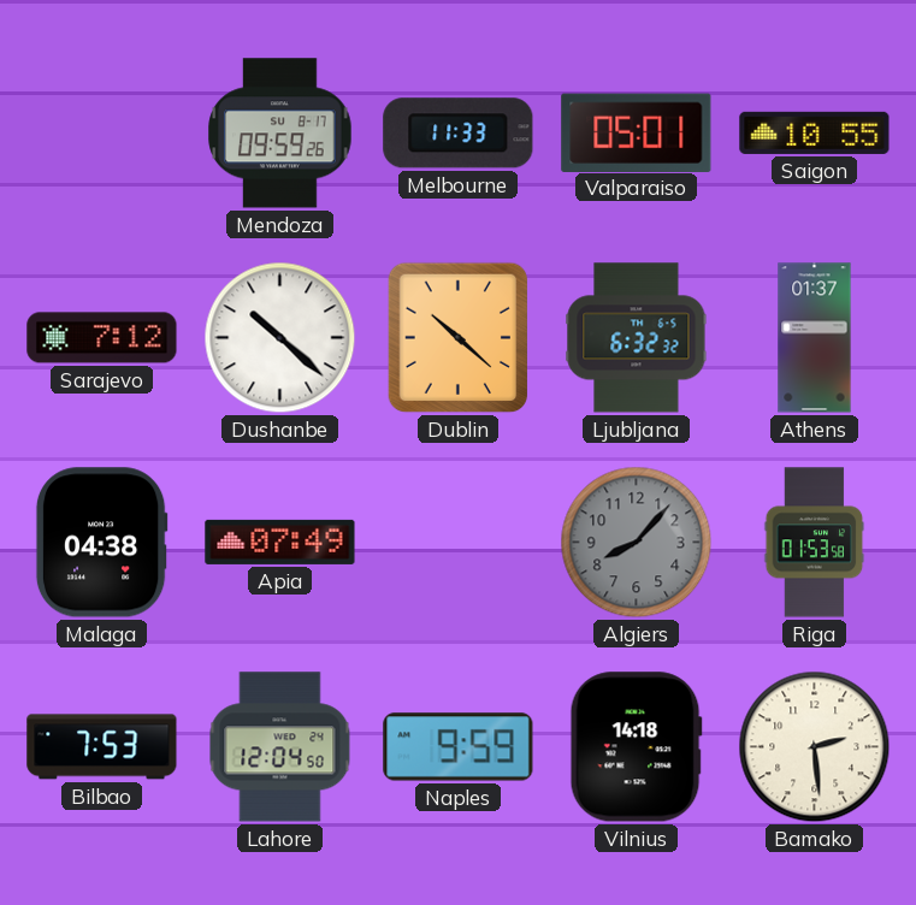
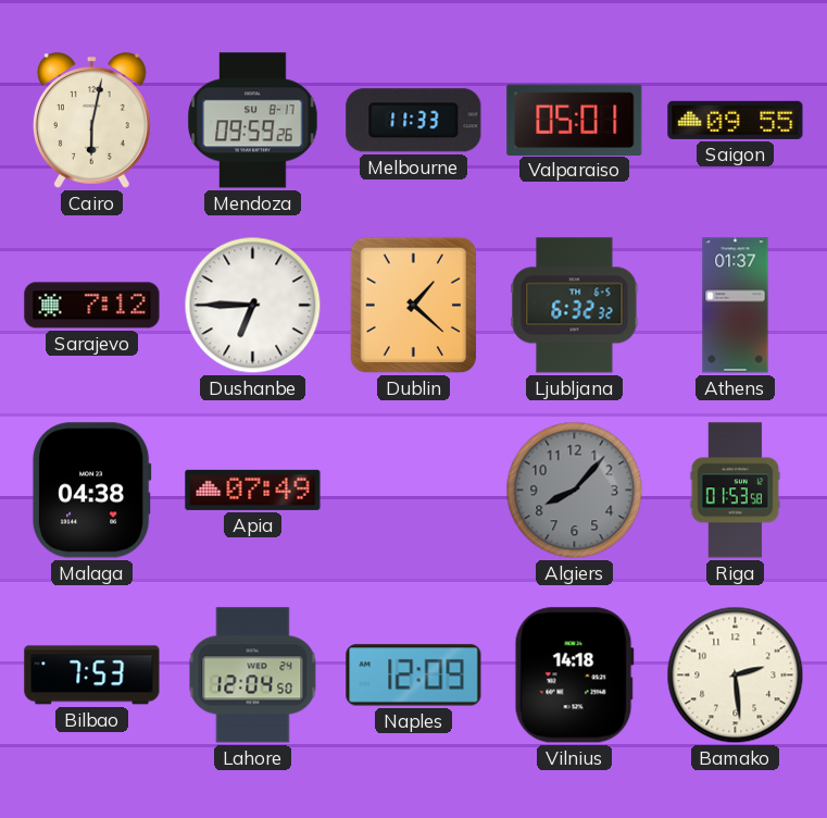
Cairo: none -> 6:02 (91, 121)
Saigon: 10:55 -> 09:55 (736, 120)
Dushanbe: 10:22 -> 6:45 (253, 306)
Dublin: 10:22 -> 1:22 (414, 306)
Naples: 9:59 -> 12:09 (414, 676)
